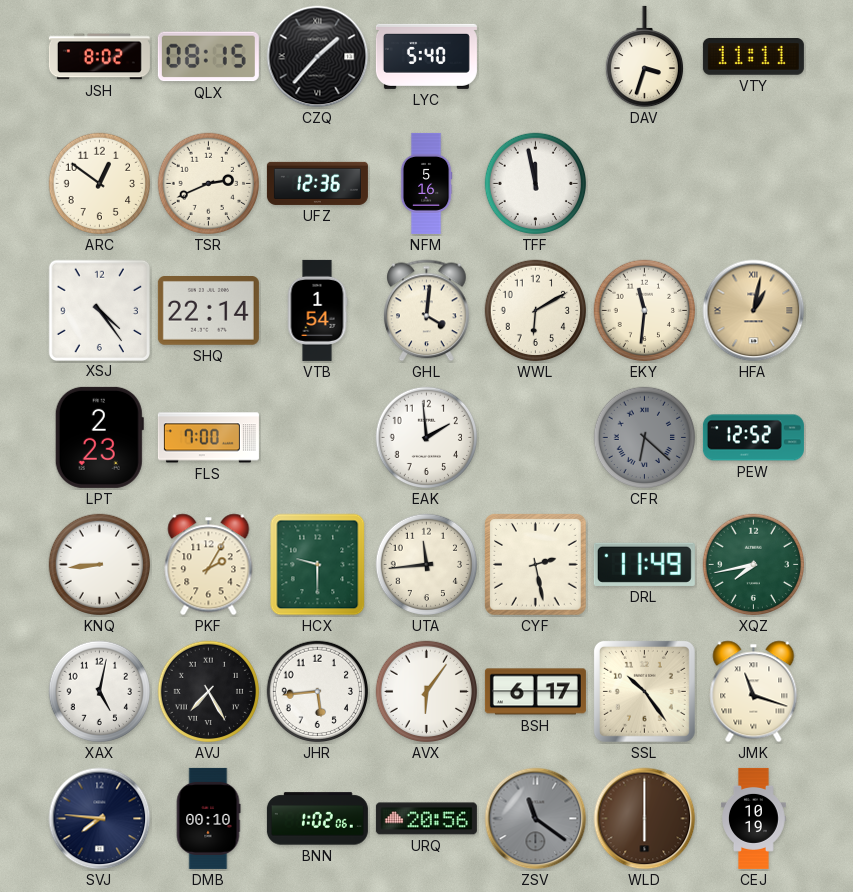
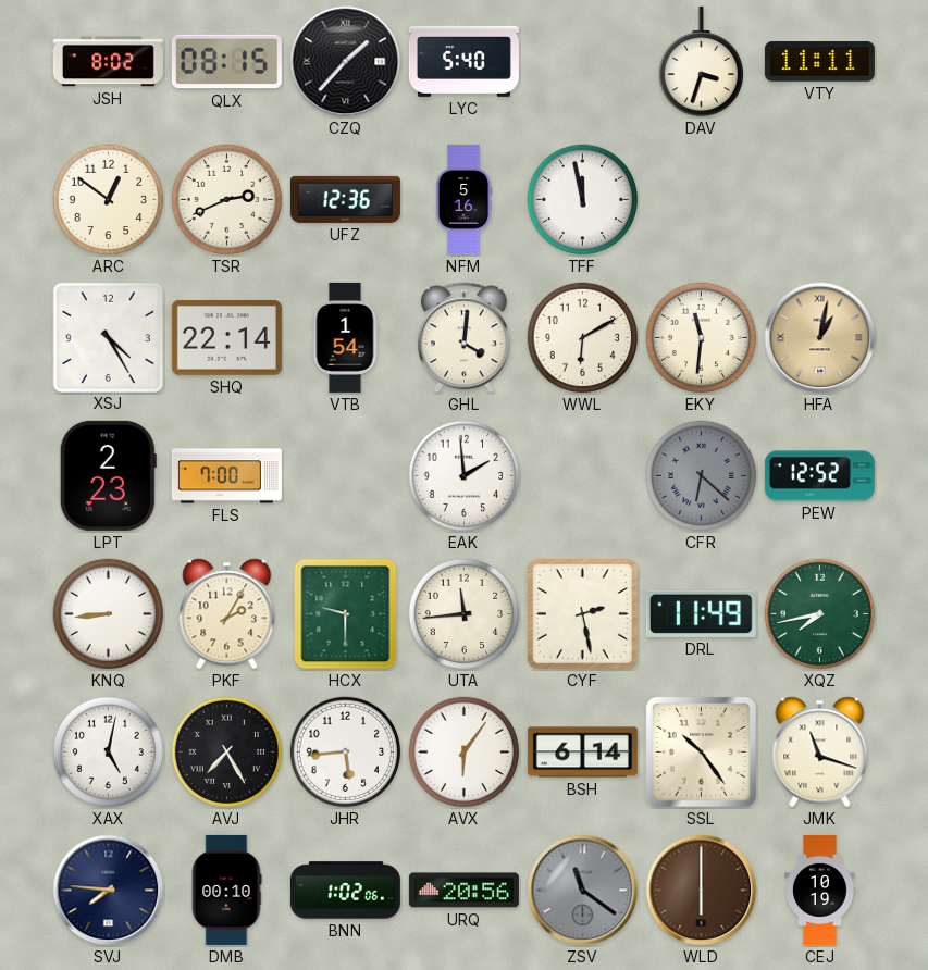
XSJ: 4:24 -> 4:25 (108, 337)
BSH: 6:17 -> 6:14 (582, 753)
